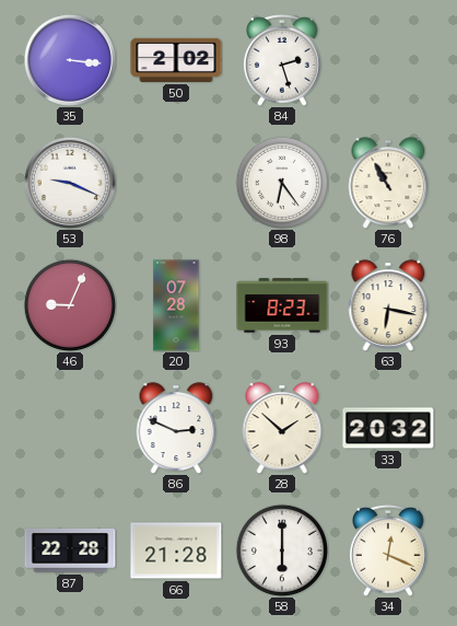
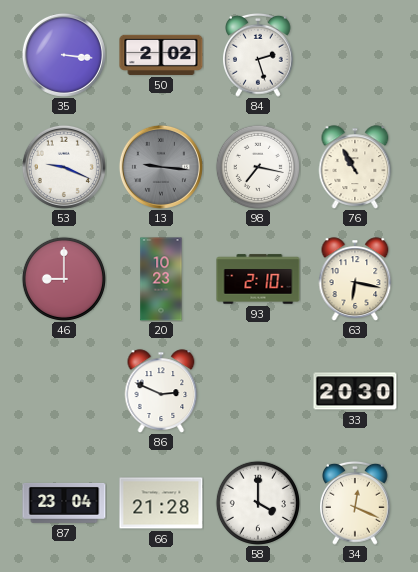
13: none -> 9:16 (161, 167)
98: 6:24 -> 7:17 (258, 167)
46: 9:04 -> 9:00 (64, 279)
20: 07:28 -> 10:23 (161, 279)
93: 8:23 -> 2:10 (258, 279)
28: 1:52 -> none (282, 428)
33: 20:32 -> 20:30 (355, 391)
87: 22:28 -> 23:04 (64, 503)
58: 6:00 -> 4:00 (258, 503)
